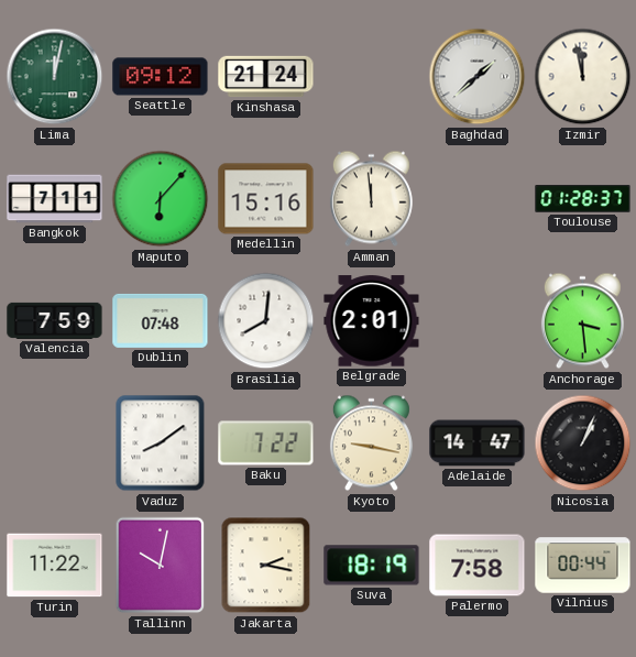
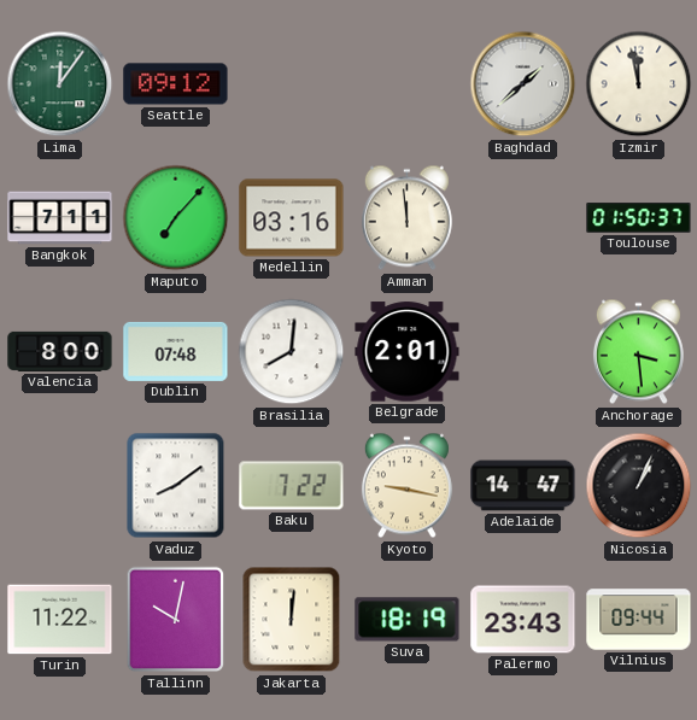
Lima: 12:02 -> 12:06 (60, 84)
Kinshasa: 21:24 -> none (266, 77)
Maputo: 6:07 -> 7:07 (176, 218)
Medellin: 15:16 -> 03:16 (292, 218)
Toulouse: 01:28 -> 01:50 (639, 218)
Valencia: 7:59 -> 8:00 (60, 351)
Jakarta: 2:17 -> 12:01 (292, 620)
Palermo: 7:58 -> 23:43 (523, 620)
Vilnius: 00:44 -> 09:44 (639, 620)
